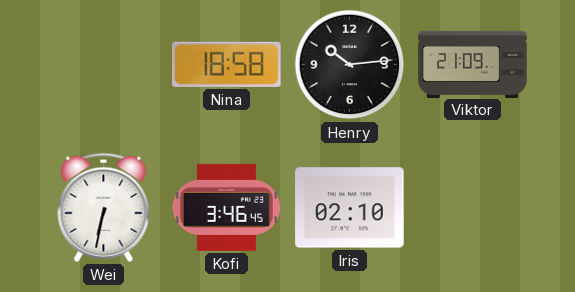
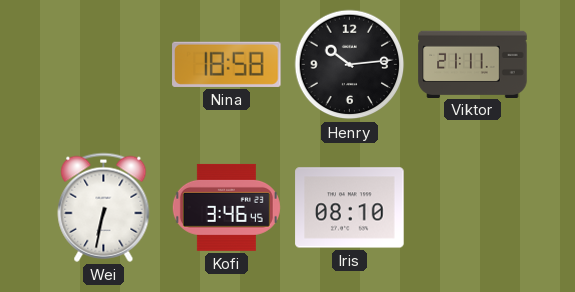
Viktor: 21:09 -> 21:11 (473, 64)
Iris: 02:10 -> 08:10 (350, 208)
